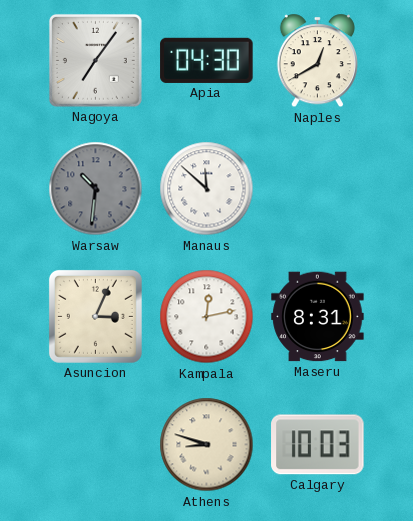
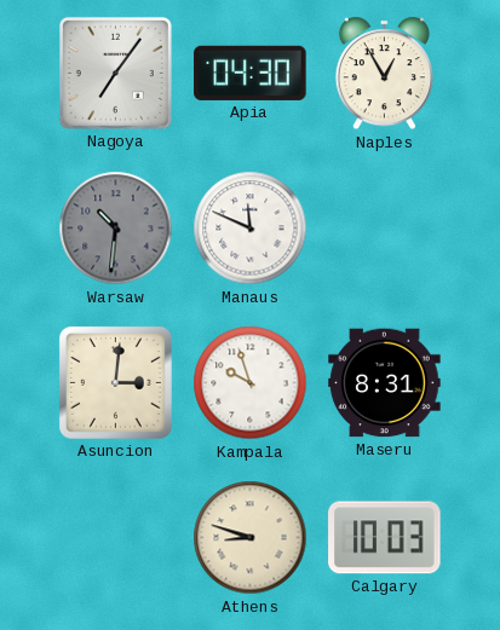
Naples: 12:40 -> 12:55 (384, 74)
Manaus: 11:52 -> 11:49 (251, 229)
Asuncion: 3:04 -> 3:01 (115, 382)
Kampala: 12:13 -> 9:57 (251, 383)
